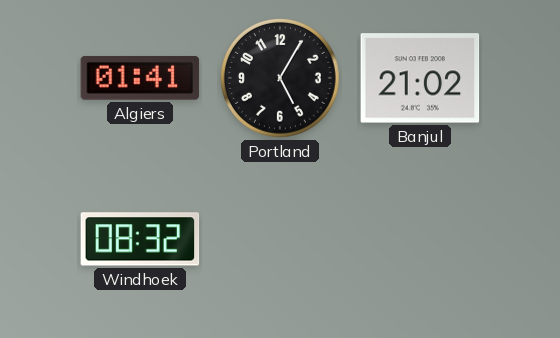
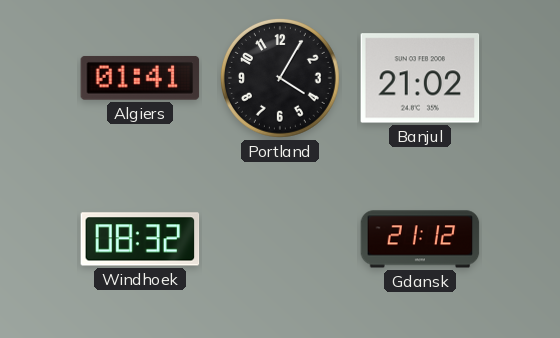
Portland: 5:05 -> 4:05 (280, 78)
Gdansk: none -> 21:12 (420, 239)
